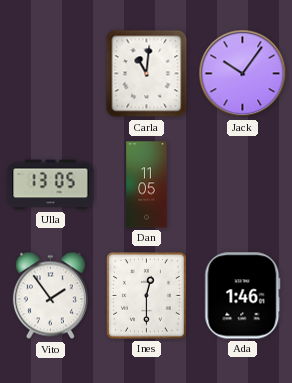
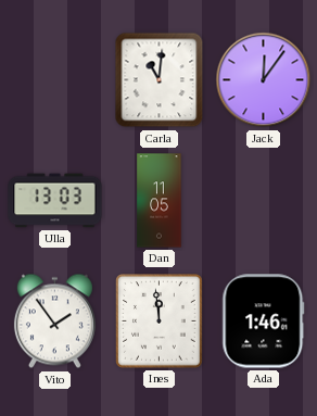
Jack: 10:06 -> 12:06 (264, 80)
Ulla: 13:05 -> 13:03 (55, 201)
Ines: 12:30 -> 11:59 (160, 322)
